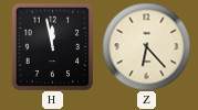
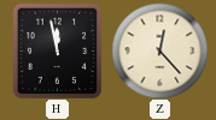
Z: 6:23 -> 12:23 (159, 50)
